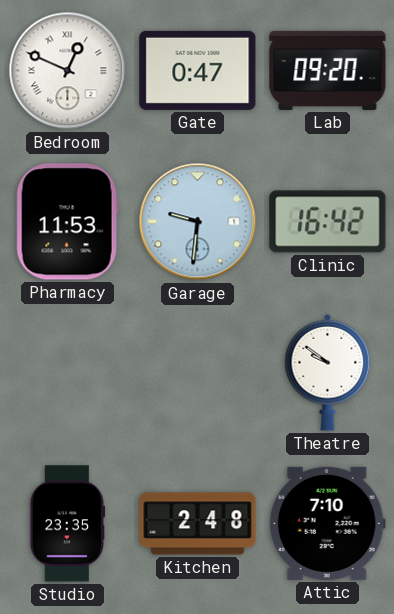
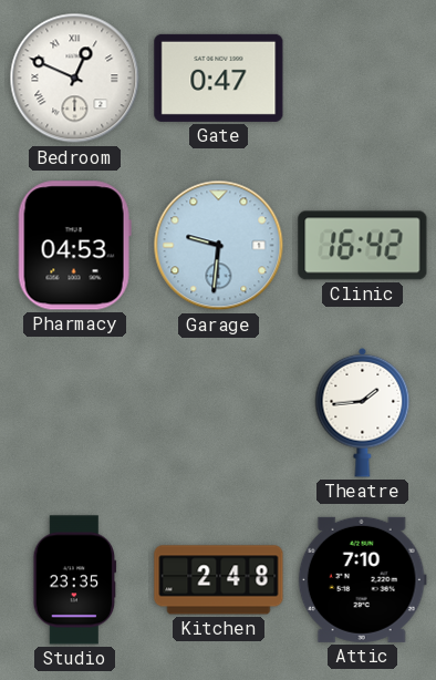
Lab: 09:20 -> none (328, 70)
Pharmacy: 11:53 -> 04:53 (74, 246)
Theatre: 9:51 -> 1:44 (363, 412)
